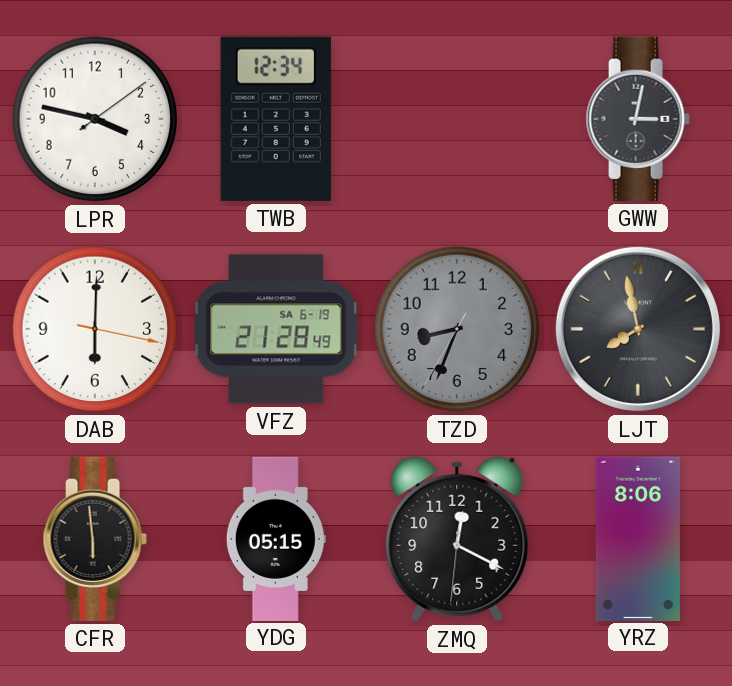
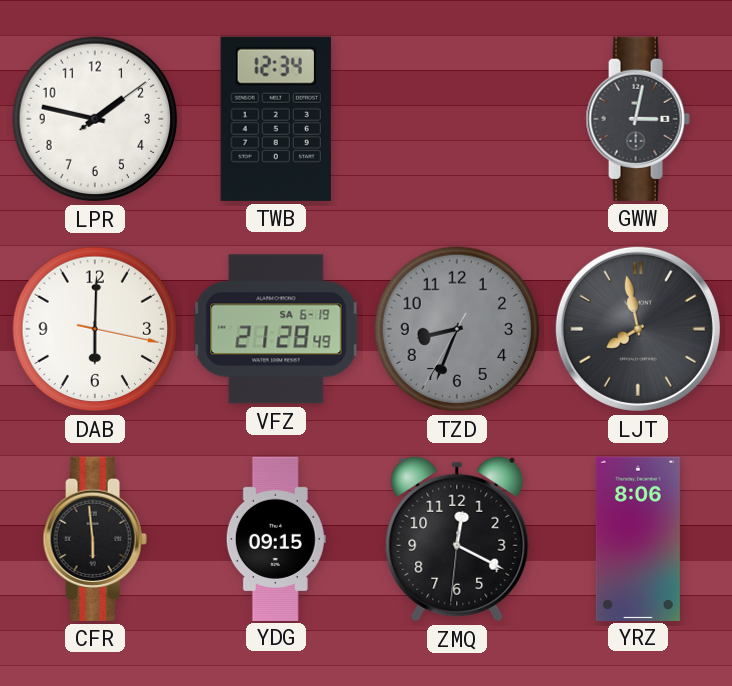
LPR: 3:47 -> 1:47 (95, 119)
YDG: 05:15 -> 09:15 (276, 538)
